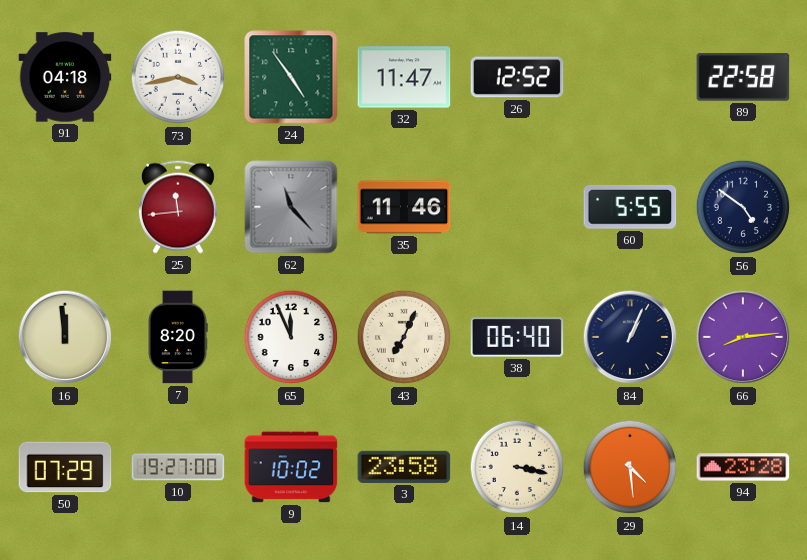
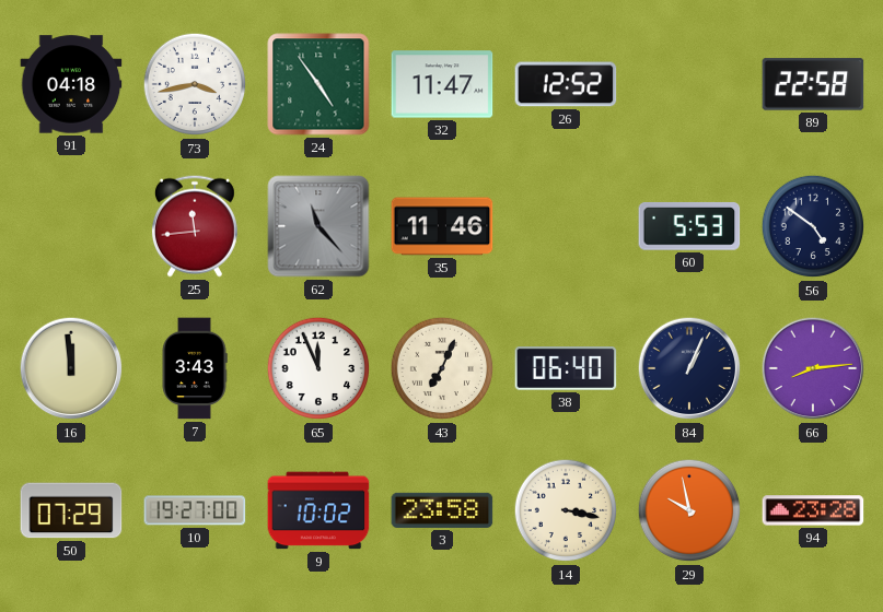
60: 5:55 -> 5:53 (689, 226)
7: 8:20 -> 3:43 (195, 368)
29: 4:29 -> 9:58 (689, 510)
